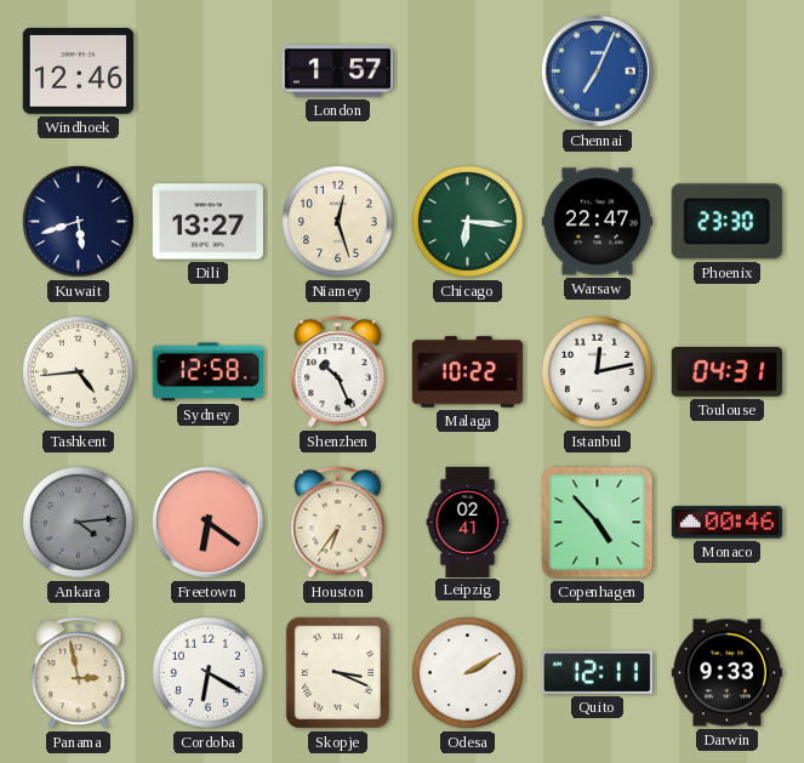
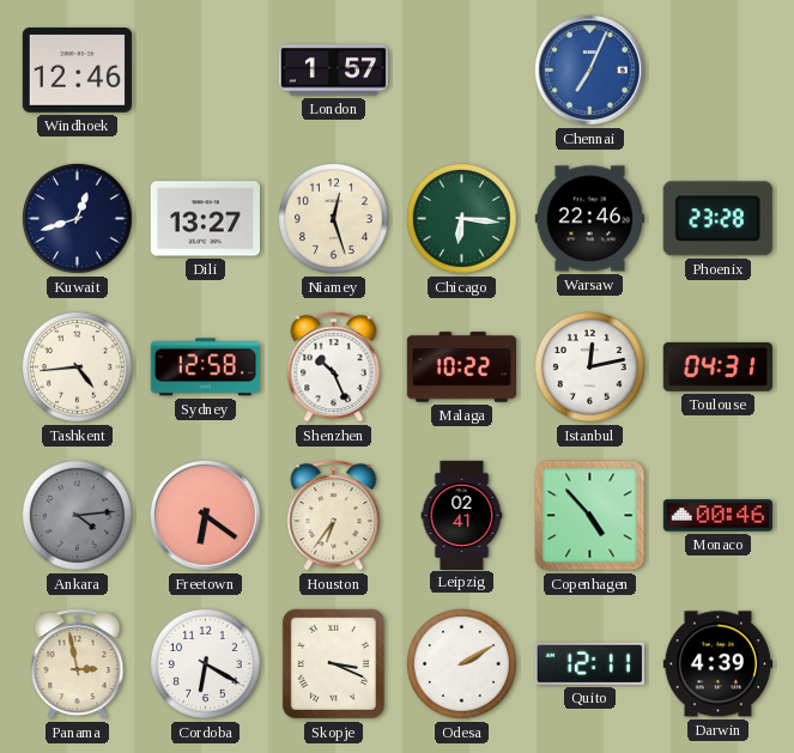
Kuwait: 5:42 -> 12:42 (77, 218)
Warsaw: 22:47 -> 22:46 (589, 219)
Phoenix: 23:30 -> 23:28 (717, 219)
Darwin: 9:33 -> 4:39 (717, 664)
